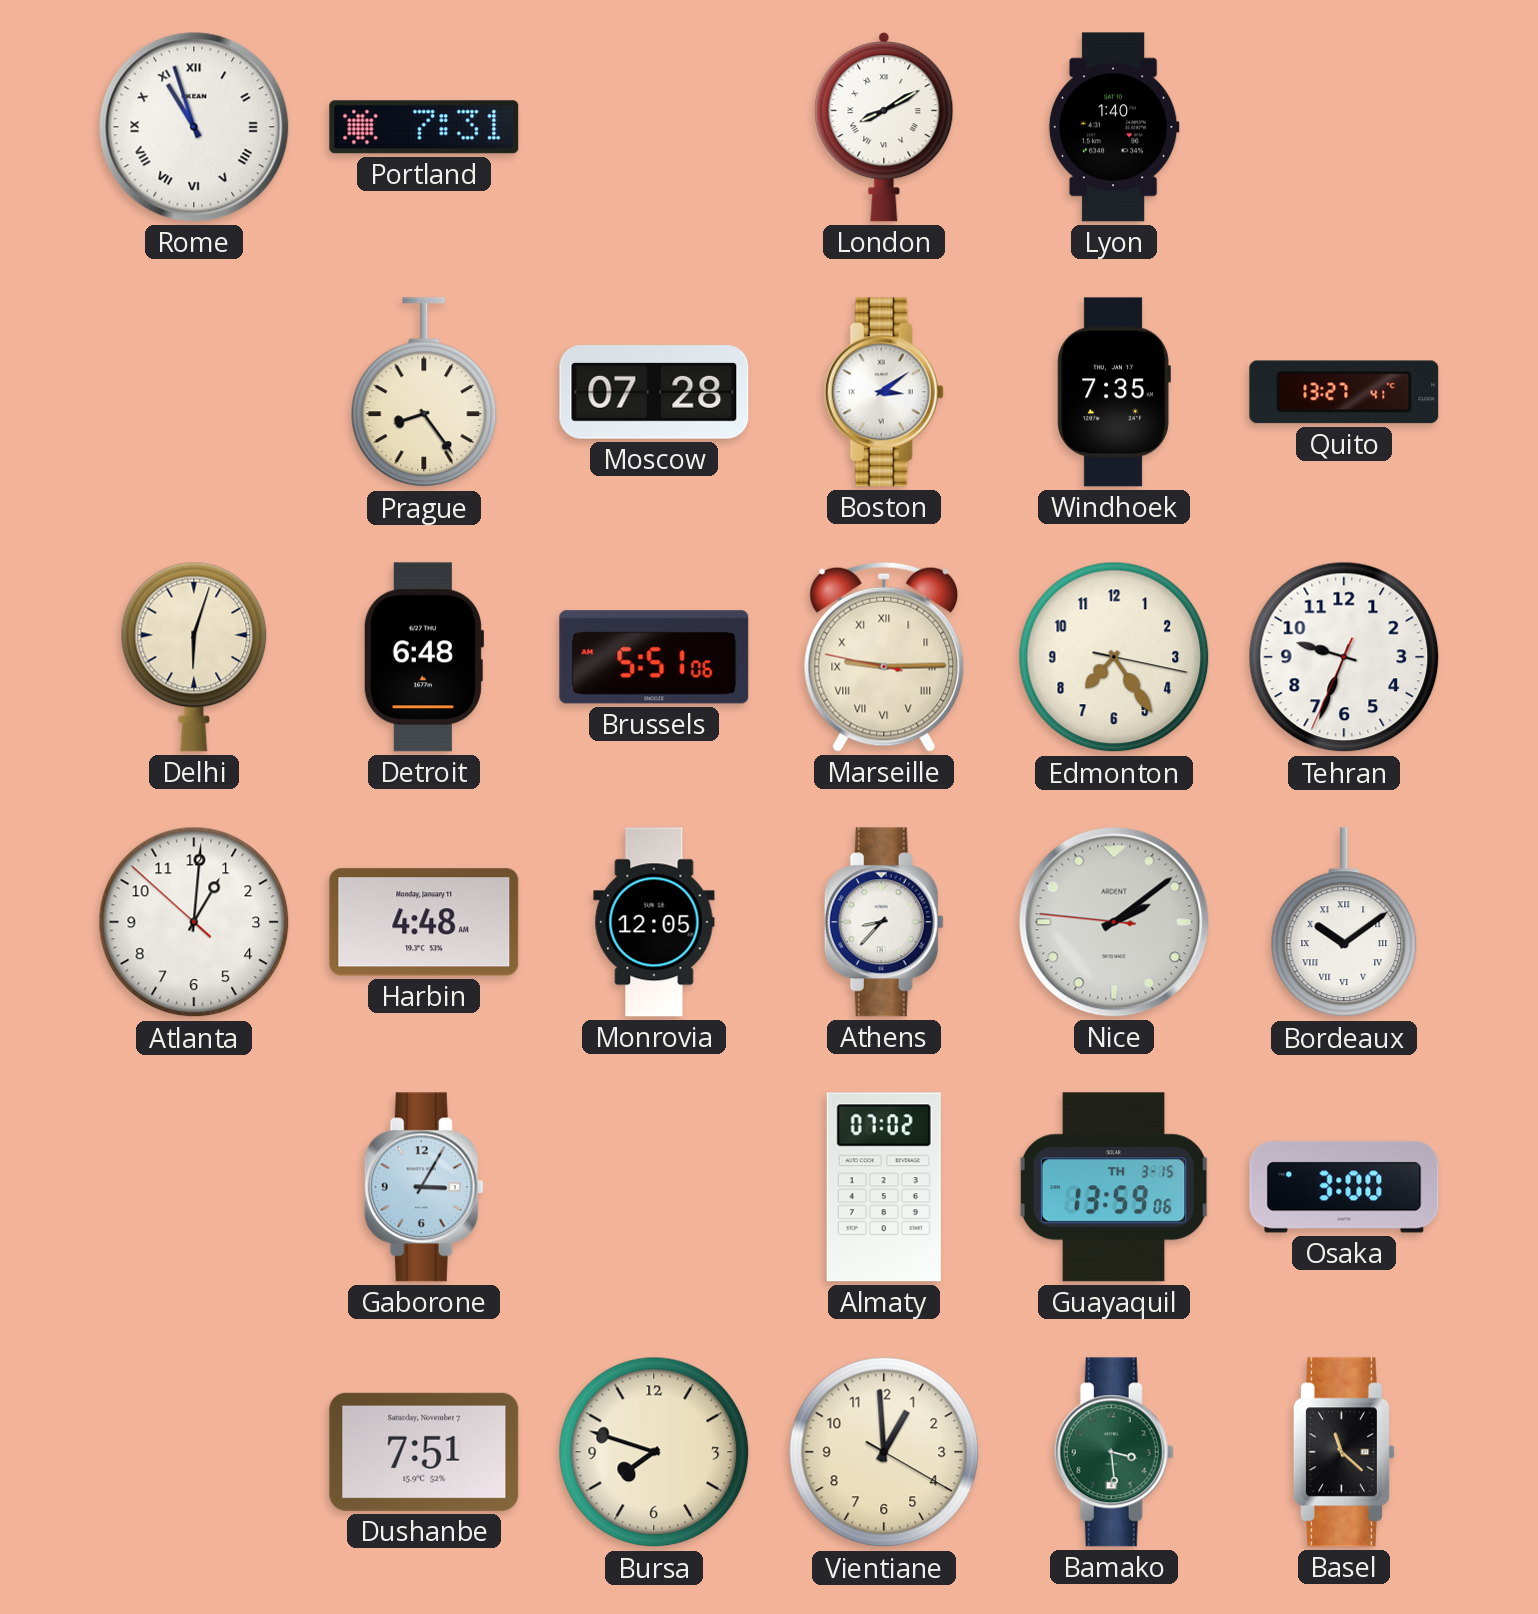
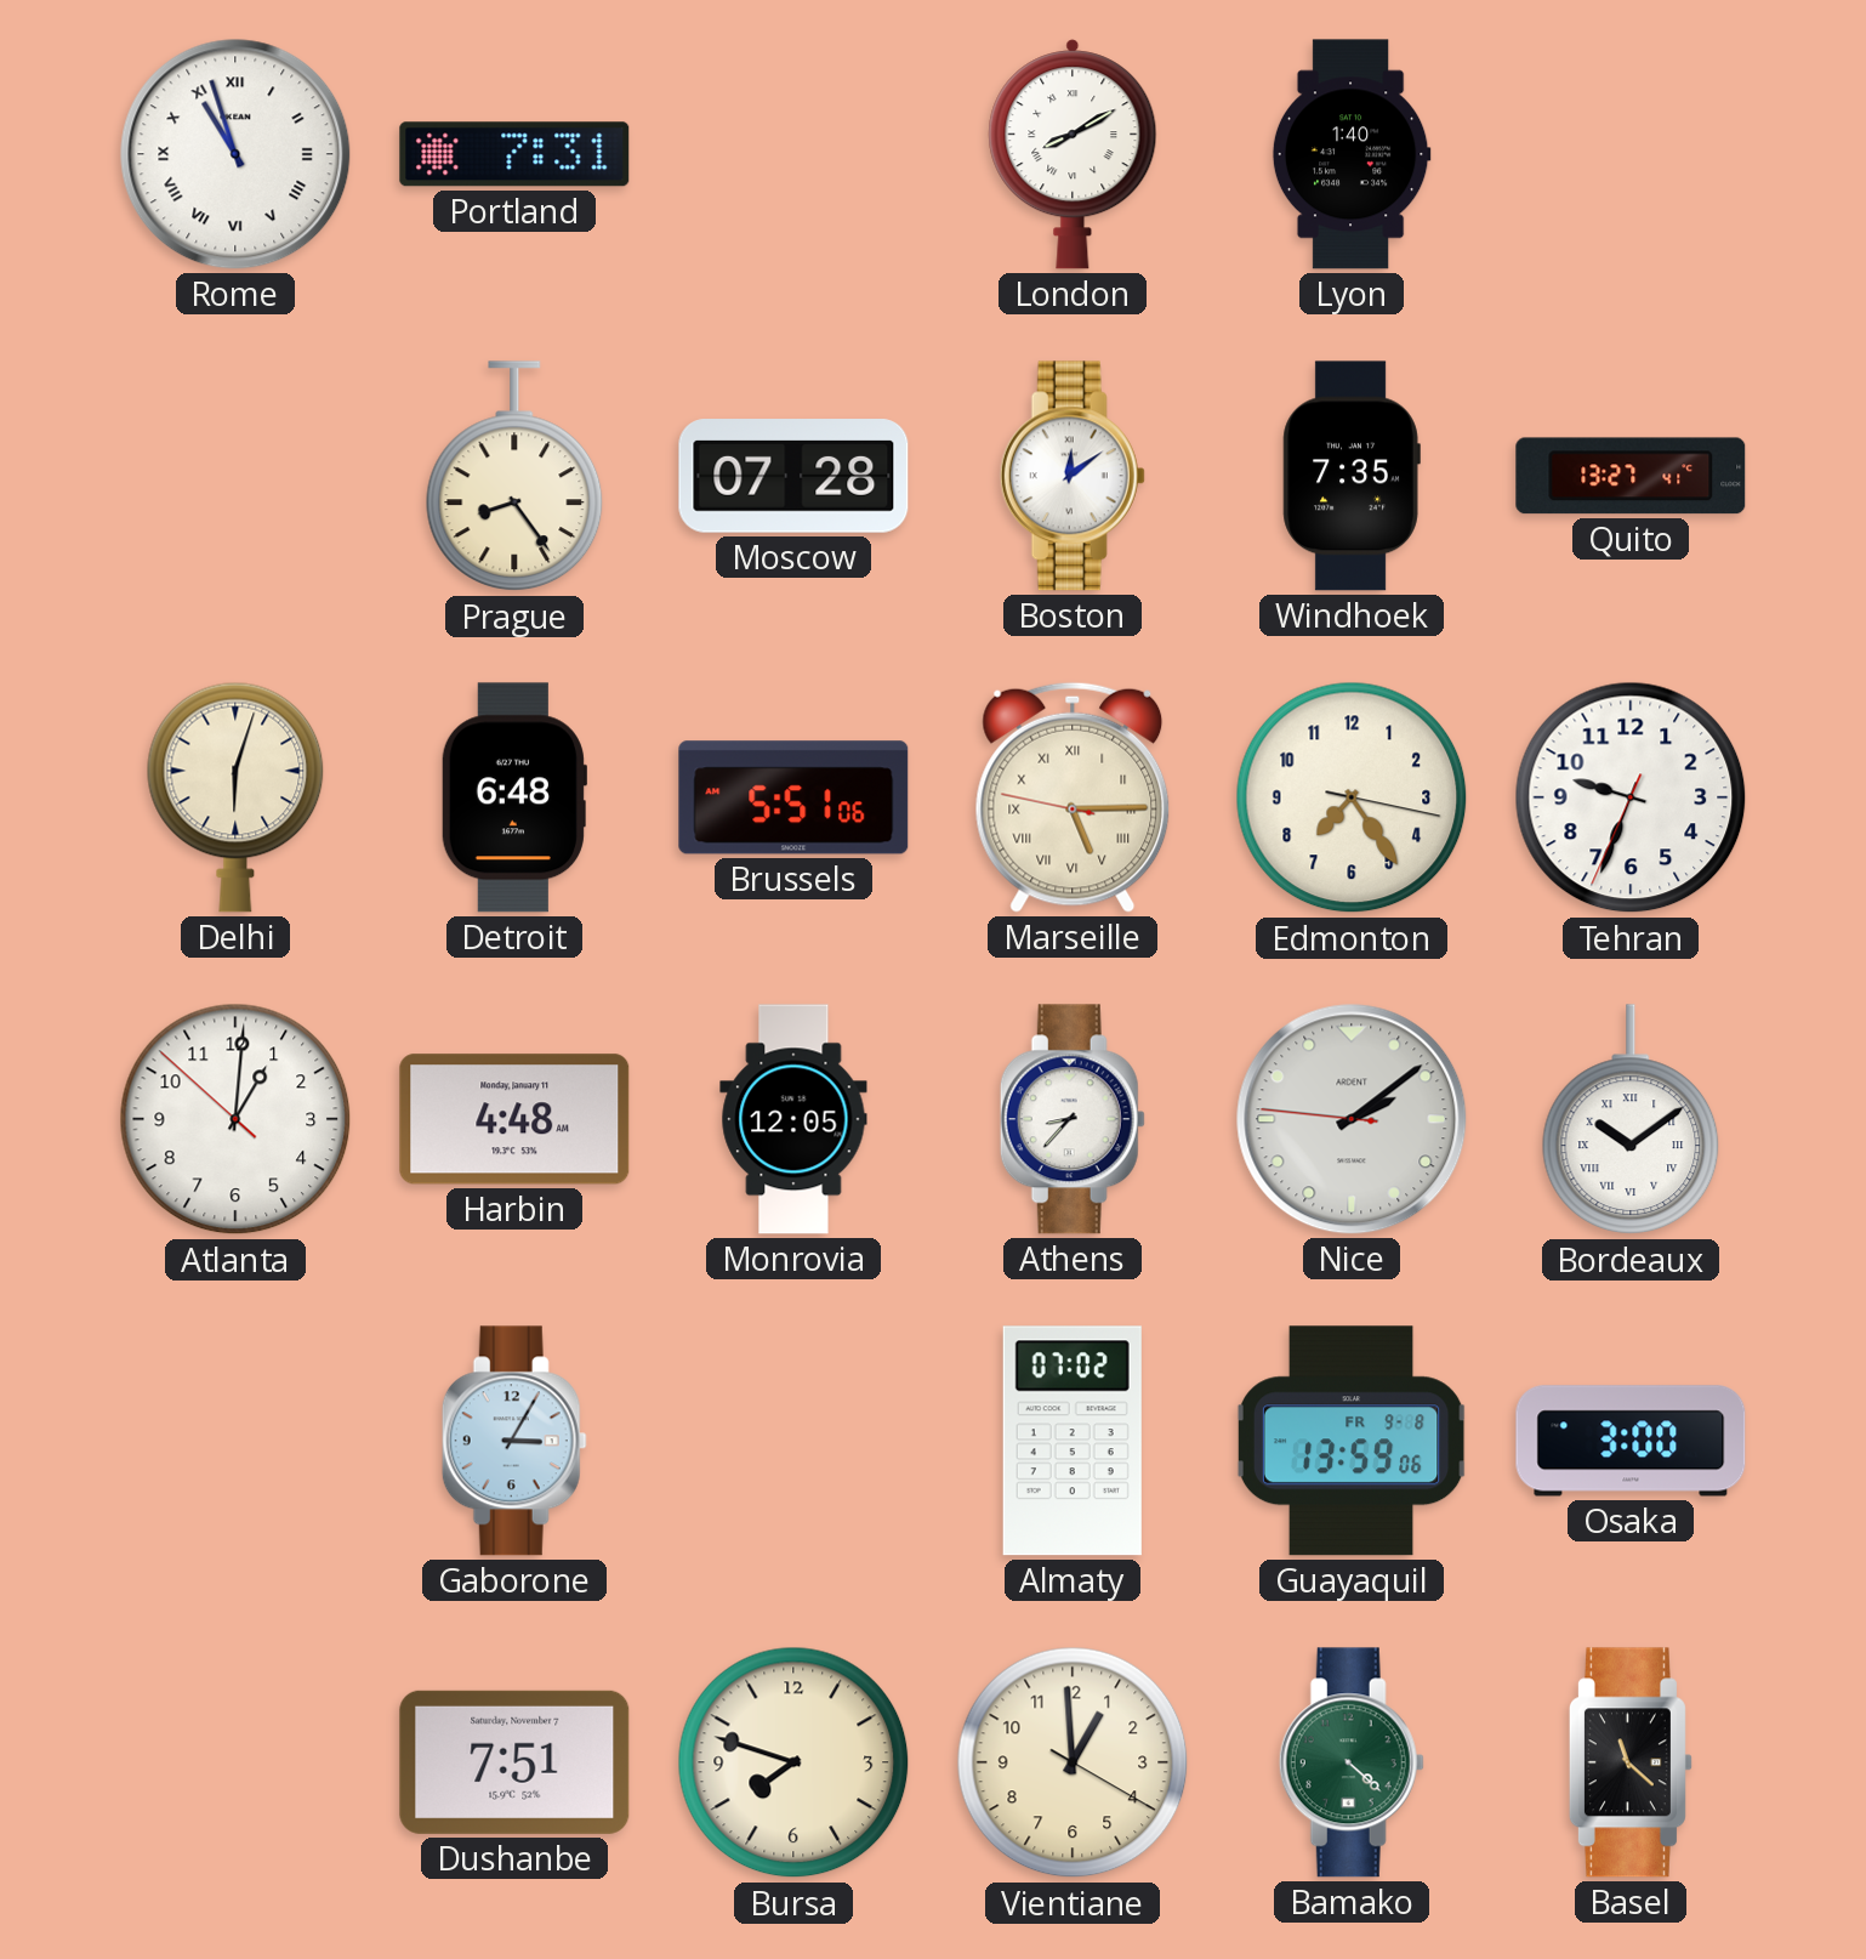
Boston: 3:09 -> 12:09 (1073, 476)
Marseille: 9:14 -> 5:14 (1073, 797)
Guayaquil date: TH 3-15 -> FR 9-8 (1352, 1441)
Bamako: 3:29 -> 4:22 (1352, 1762)
